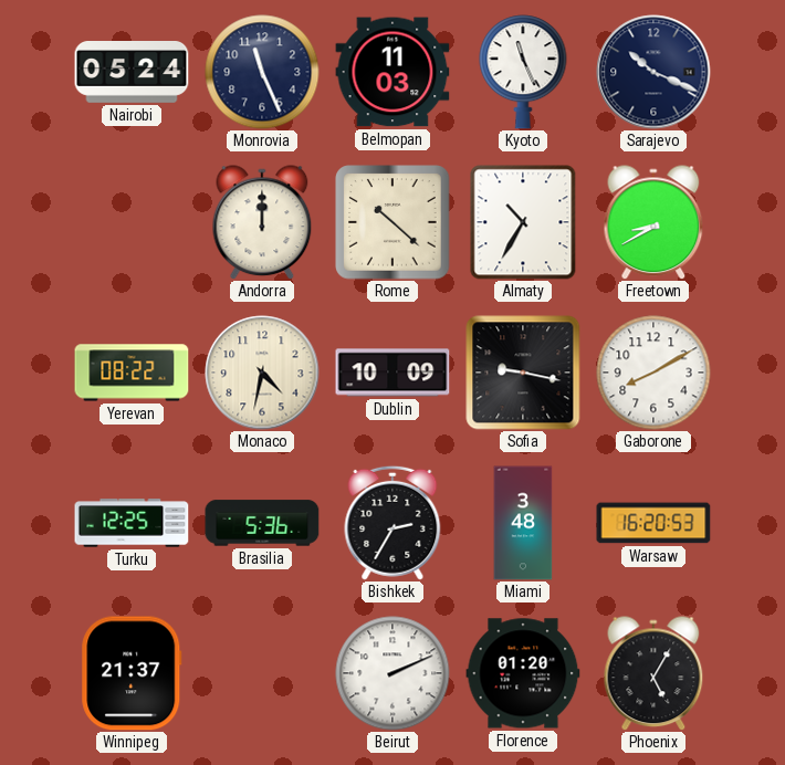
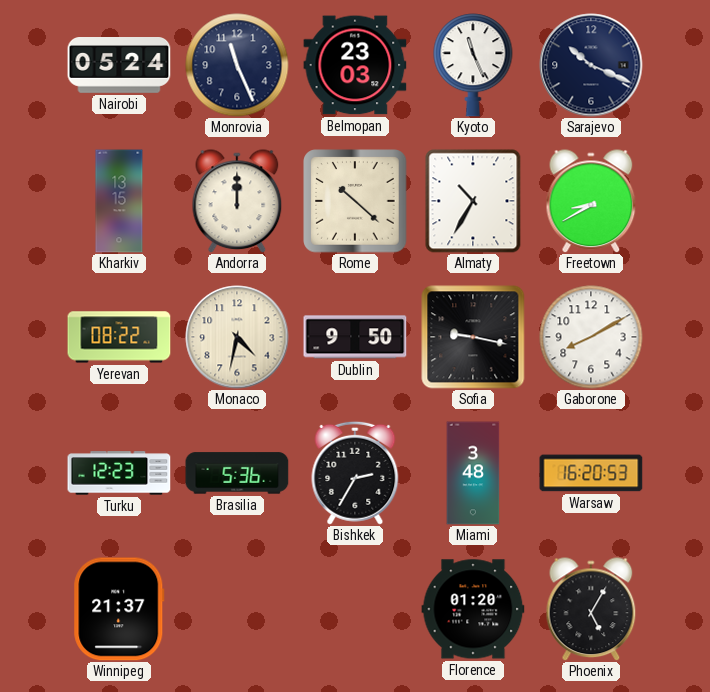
Belmopan: 11:03 -> 23:03 (355, 65)
Kharkiv: none -> 13:15 (119, 201)
Dublin: 10:09 -> 9:50 (355, 337)
Turku: 12:25 -> 12:23 (119, 473)
Beirut: 2:11 -> none (393, 673)
